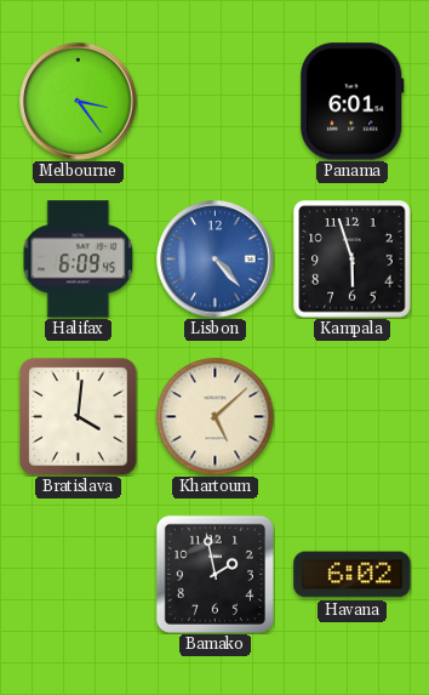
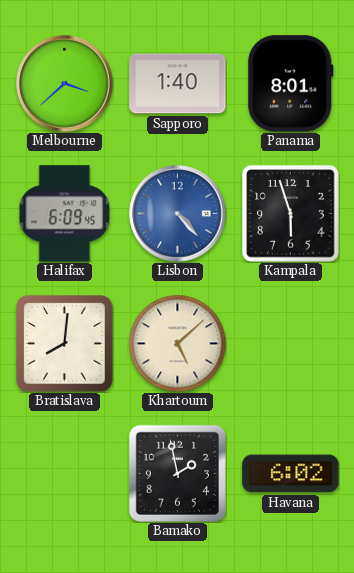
Melbourne: 3:24 -> 3:38 (65, 84)
Sapporo: none -> 1:40 (178, 84)
Panama: 6:01 -> 8:01 (290, 84)
Bratislava: 4:01 -> 8:01 (65, 344)
